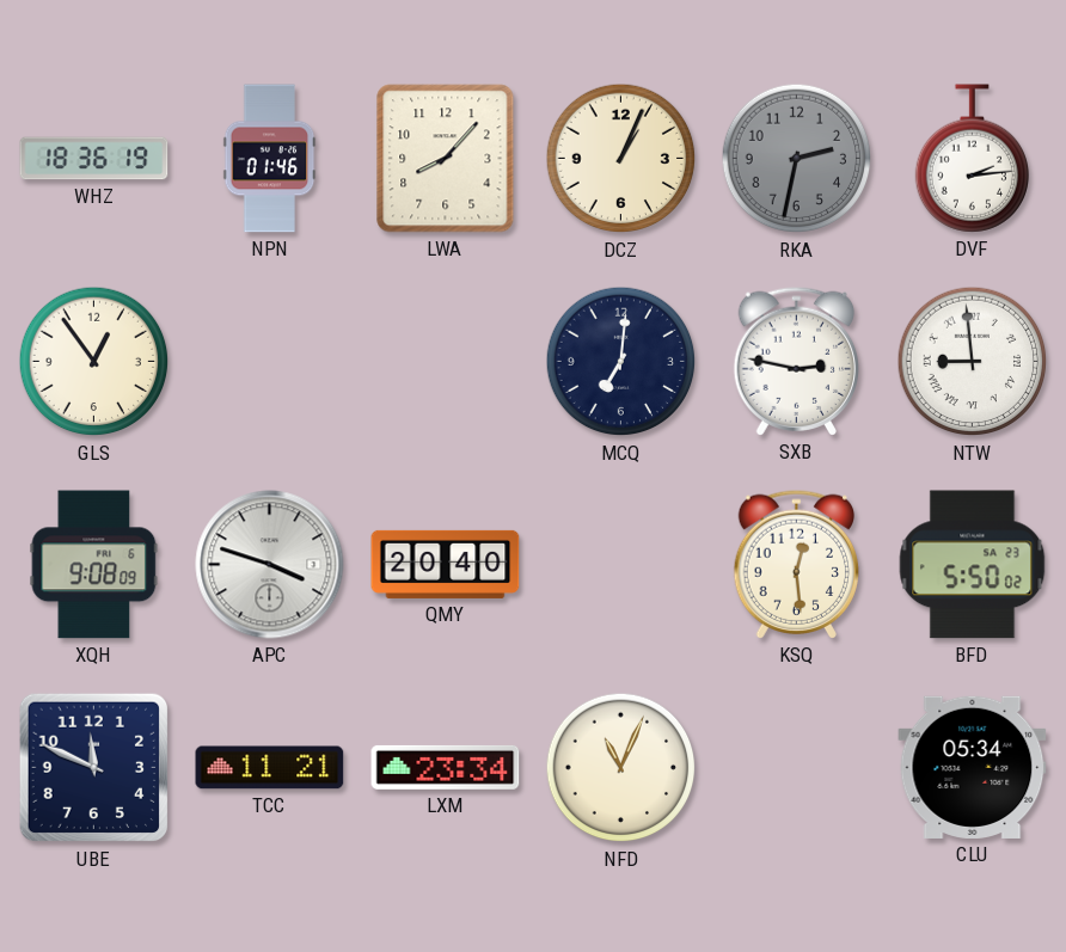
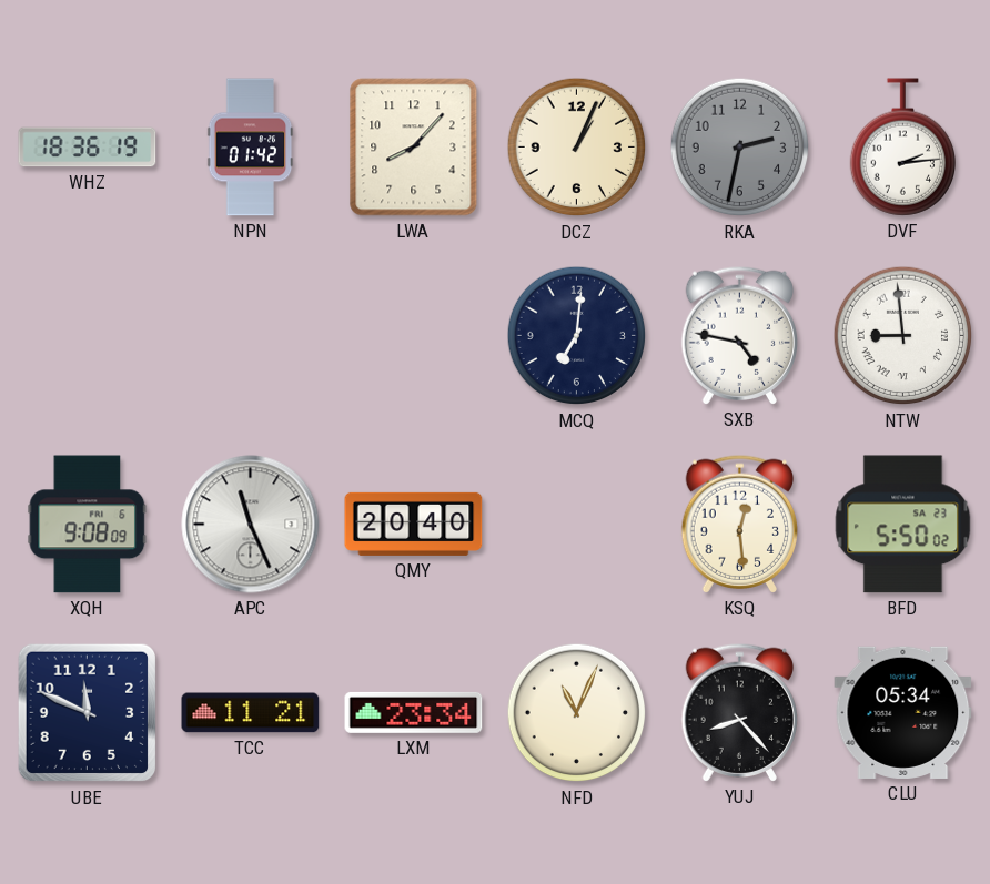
NPN: 01:46 -> 01:42 (251, 148)
GLS: 12:54 -> none (94, 362)
SXB: 2:47 -> 4:47 (740, 335)
APC: 3:48 -> 11:26 (251, 525)
YUJ: none -> 8:23 (740, 712)
